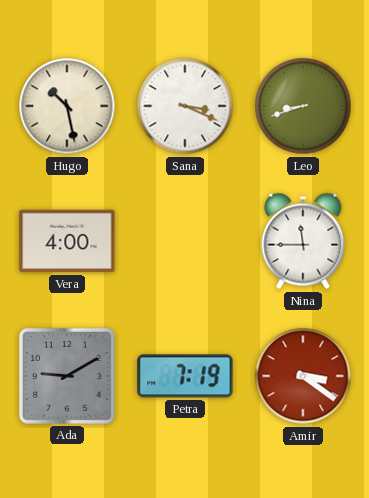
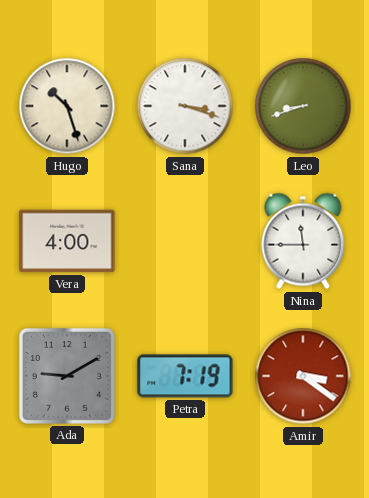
Hugo: 10:28 -> 10:27 (67, 106)
Sana: 3:19 -> 3:18 (185, 106)
